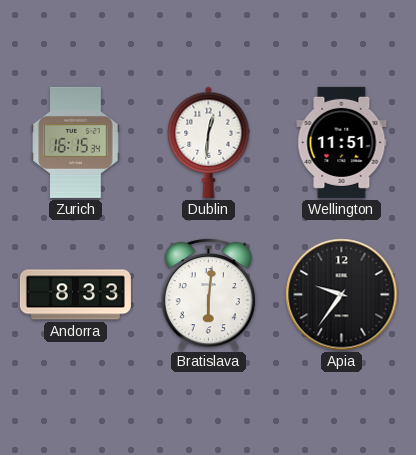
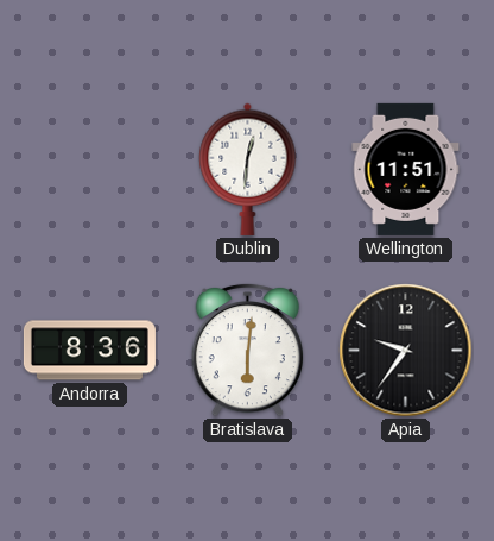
Zurich: 16:15 -> none (76, 142)
Andorra: 8:33 -> 8:36 (89, 351)
